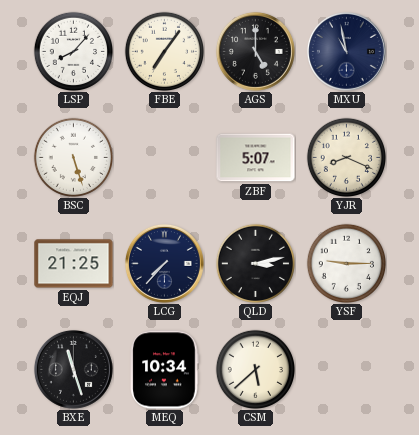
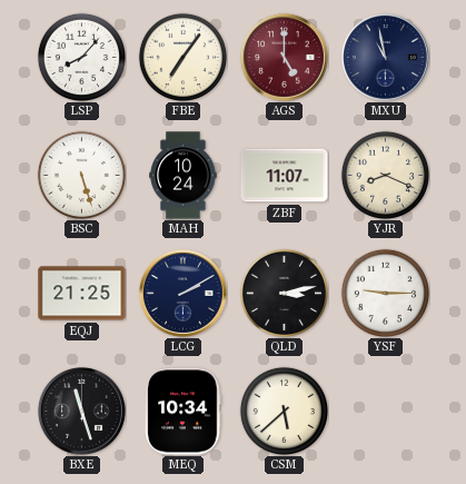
AGS dial: black -> burgundy (284, 57)
MAH: none -> 10:24 (184, 176)
ZBF: 5:07 -> 11:07 (285, 176)
LCG: 7:37 -> 2:10 (182, 293)
